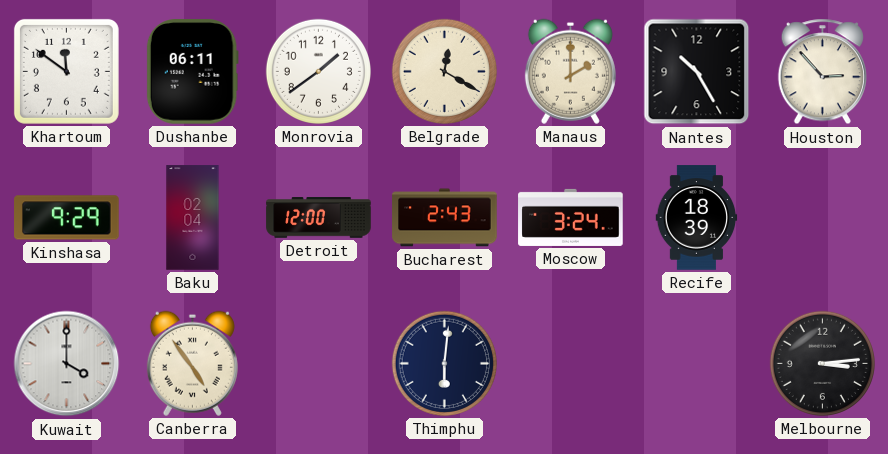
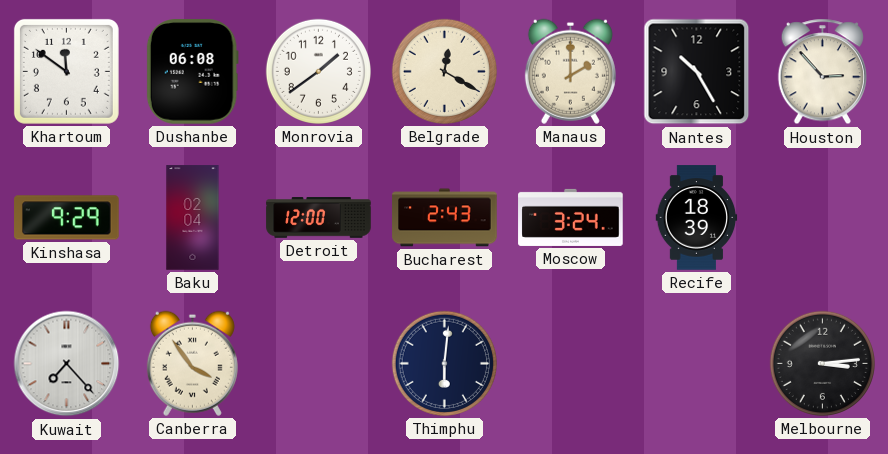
Dushanbe: 06:11 -> 06:08 (192, 72)
Kuwait: 4:00 -> 7:23 (67, 364)
Canberra: 4:54 -> 3:54 (192, 363)
